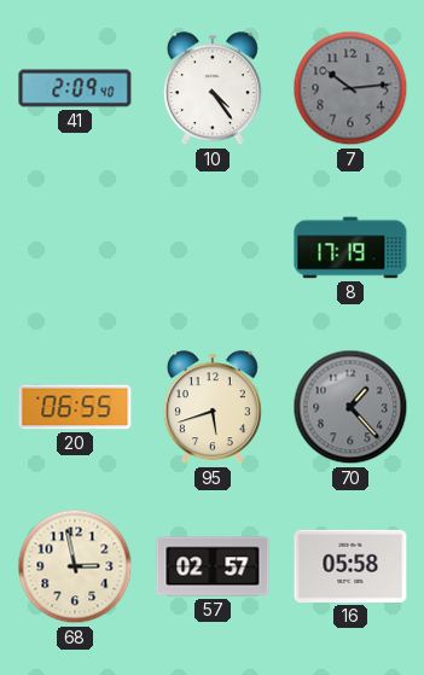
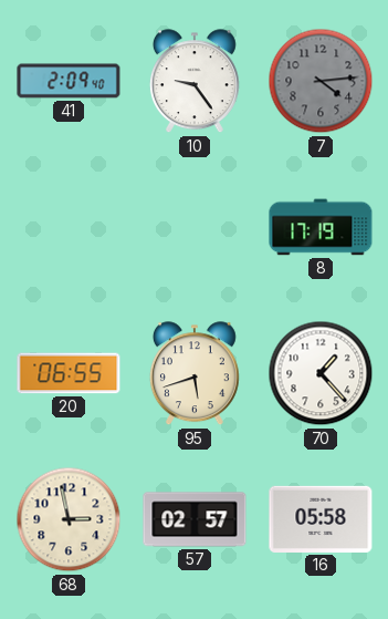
10: 4:24 -> 9:24 (195, 82)
7: 10:14 -> 4:14 (321, 81)
70 dial: grey -> white (321, 373)
